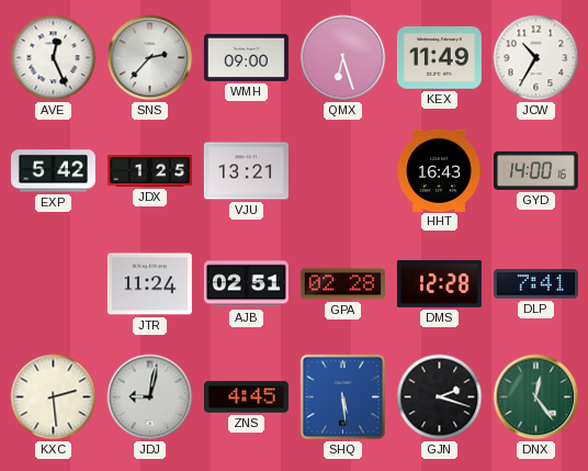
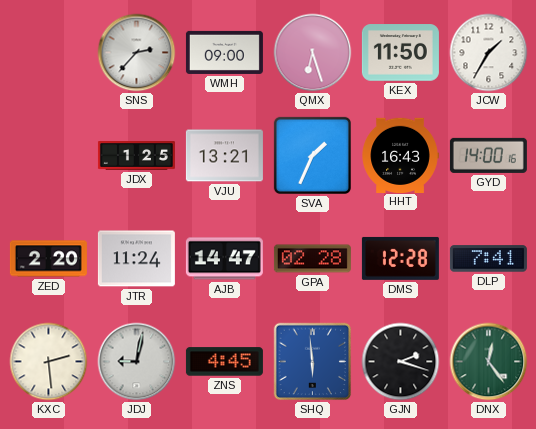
AVE: 12:26 -> none (54, 58)
KEX: 11:49 -> 11:50 (400, 53)
JCW: 10:35 -> 1:35 (489, 53)
EXP: 5:42 -> none (53, 171)
SVA: none -> 1:34 (312, 155)
ZED: none -> 2:20 (48, 259)
AJB: 02:51 -> 14:47 (224, 259)
SHQ: 5:29 -> 5:59 (313, 362)
